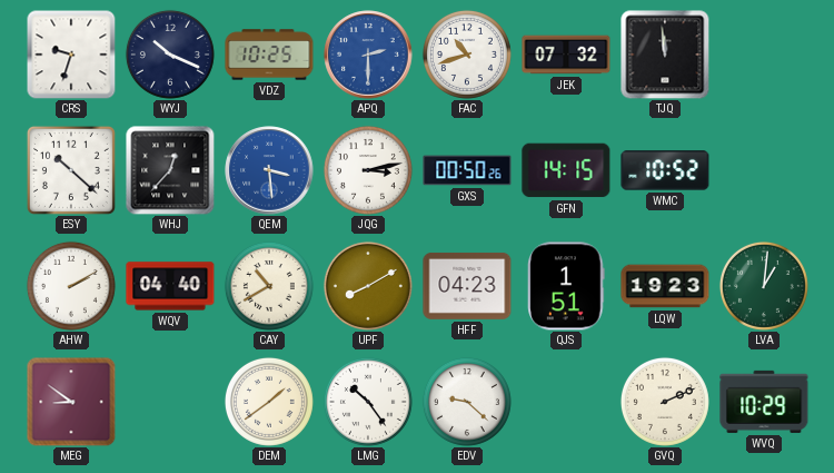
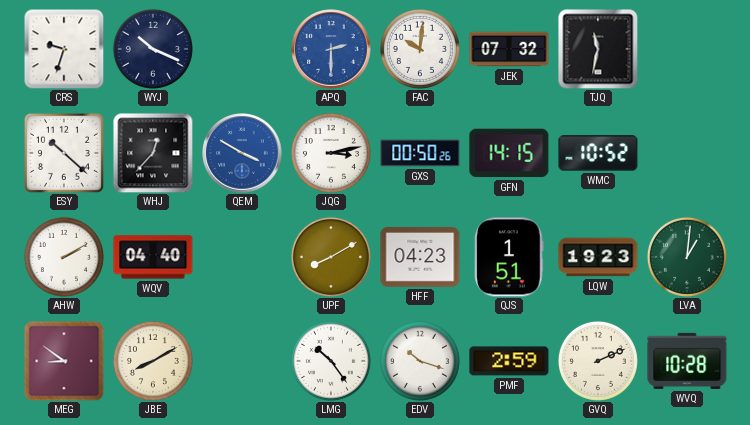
VDZ: 10:25 -> none (269, 55)
FAC: 10:42 -> 10:01 (420, 49)
TJQ: 11:59 -> 11:32 (598, 49)
QEM: 3:29 -> 3:50 (242, 153)
CAY: 10:40 -> none (269, 286)
JBE: none -> 8:10 (153, 361)
DEM: 1:39 -> none (269, 402)
EDV: 9:22 -> 10:18 (420, 361)
PMF: none -> 2:59 (509, 361)
WVQ: 10:29 -> 10:28 (687, 361)
